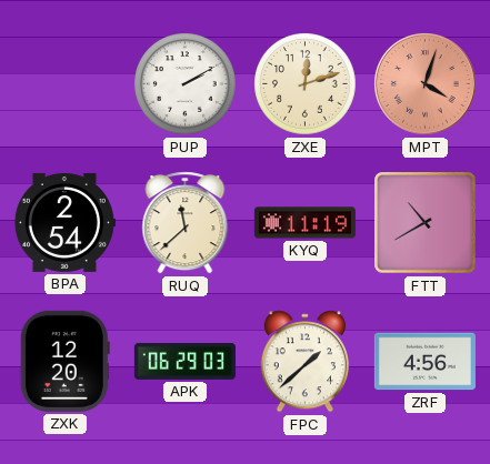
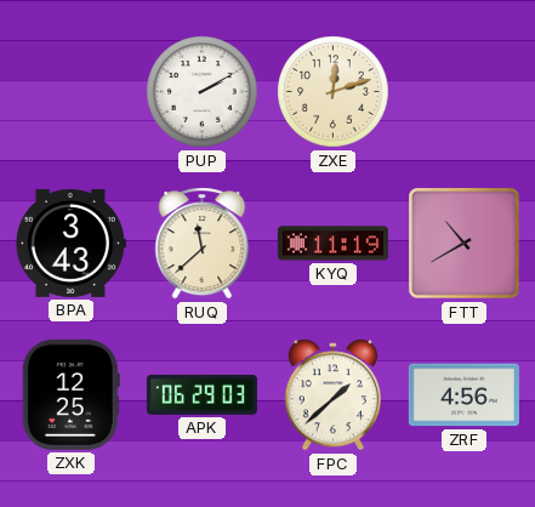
MPT: 4:03 -> none (426, 84)
BPA: 2:54 -> 3:43 (70, 243)
ZXK: 12:20 -> 12:25 (70, 394)
